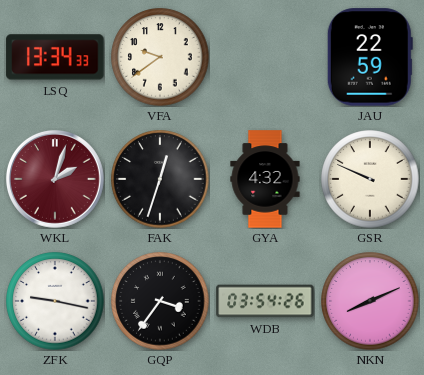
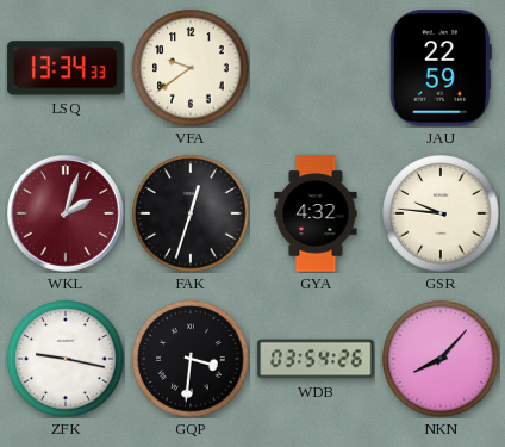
GSR: 9:49 -> 9:46 (441, 213)
GQP: 3:36 -> 3:31 (191, 359)
NKN: 8:11 -> 8:07 (441, 359)
